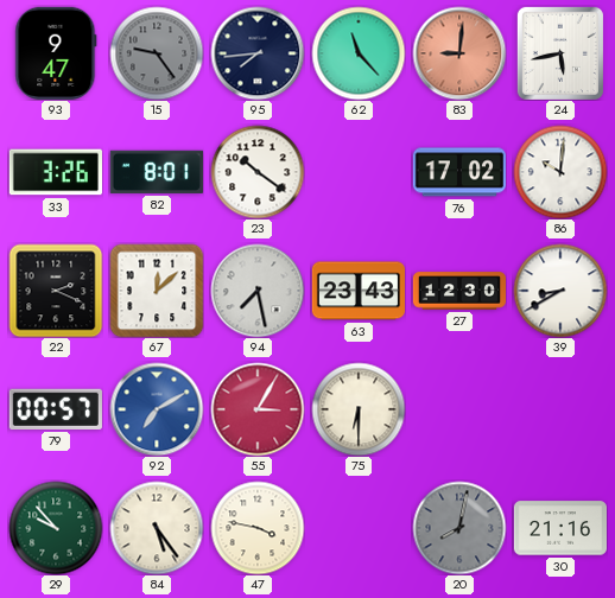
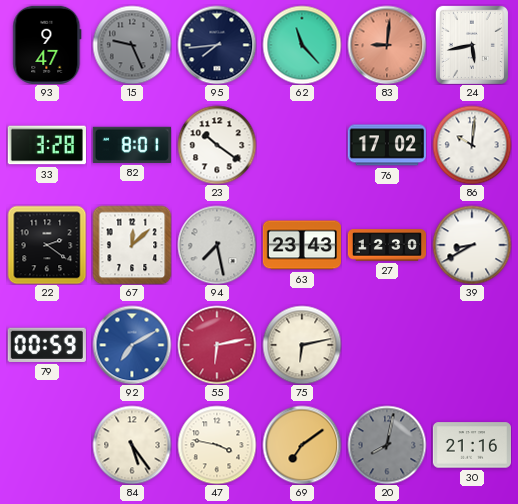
15: 9:24 -> 9:26 (132, 45)
33: 3:26 -> 3:28 (47, 145)
22: 2:19 -> 2:21 (47, 245)
79: 00:57 -> 00:59 (47, 345)
55: 3:05 -> 6:13 (217, 345)
75: 6:30 -> 6:13 (302, 345)
29: 9:53 -> none (56, 528)
69: none -> 7:09 (302, 445)
